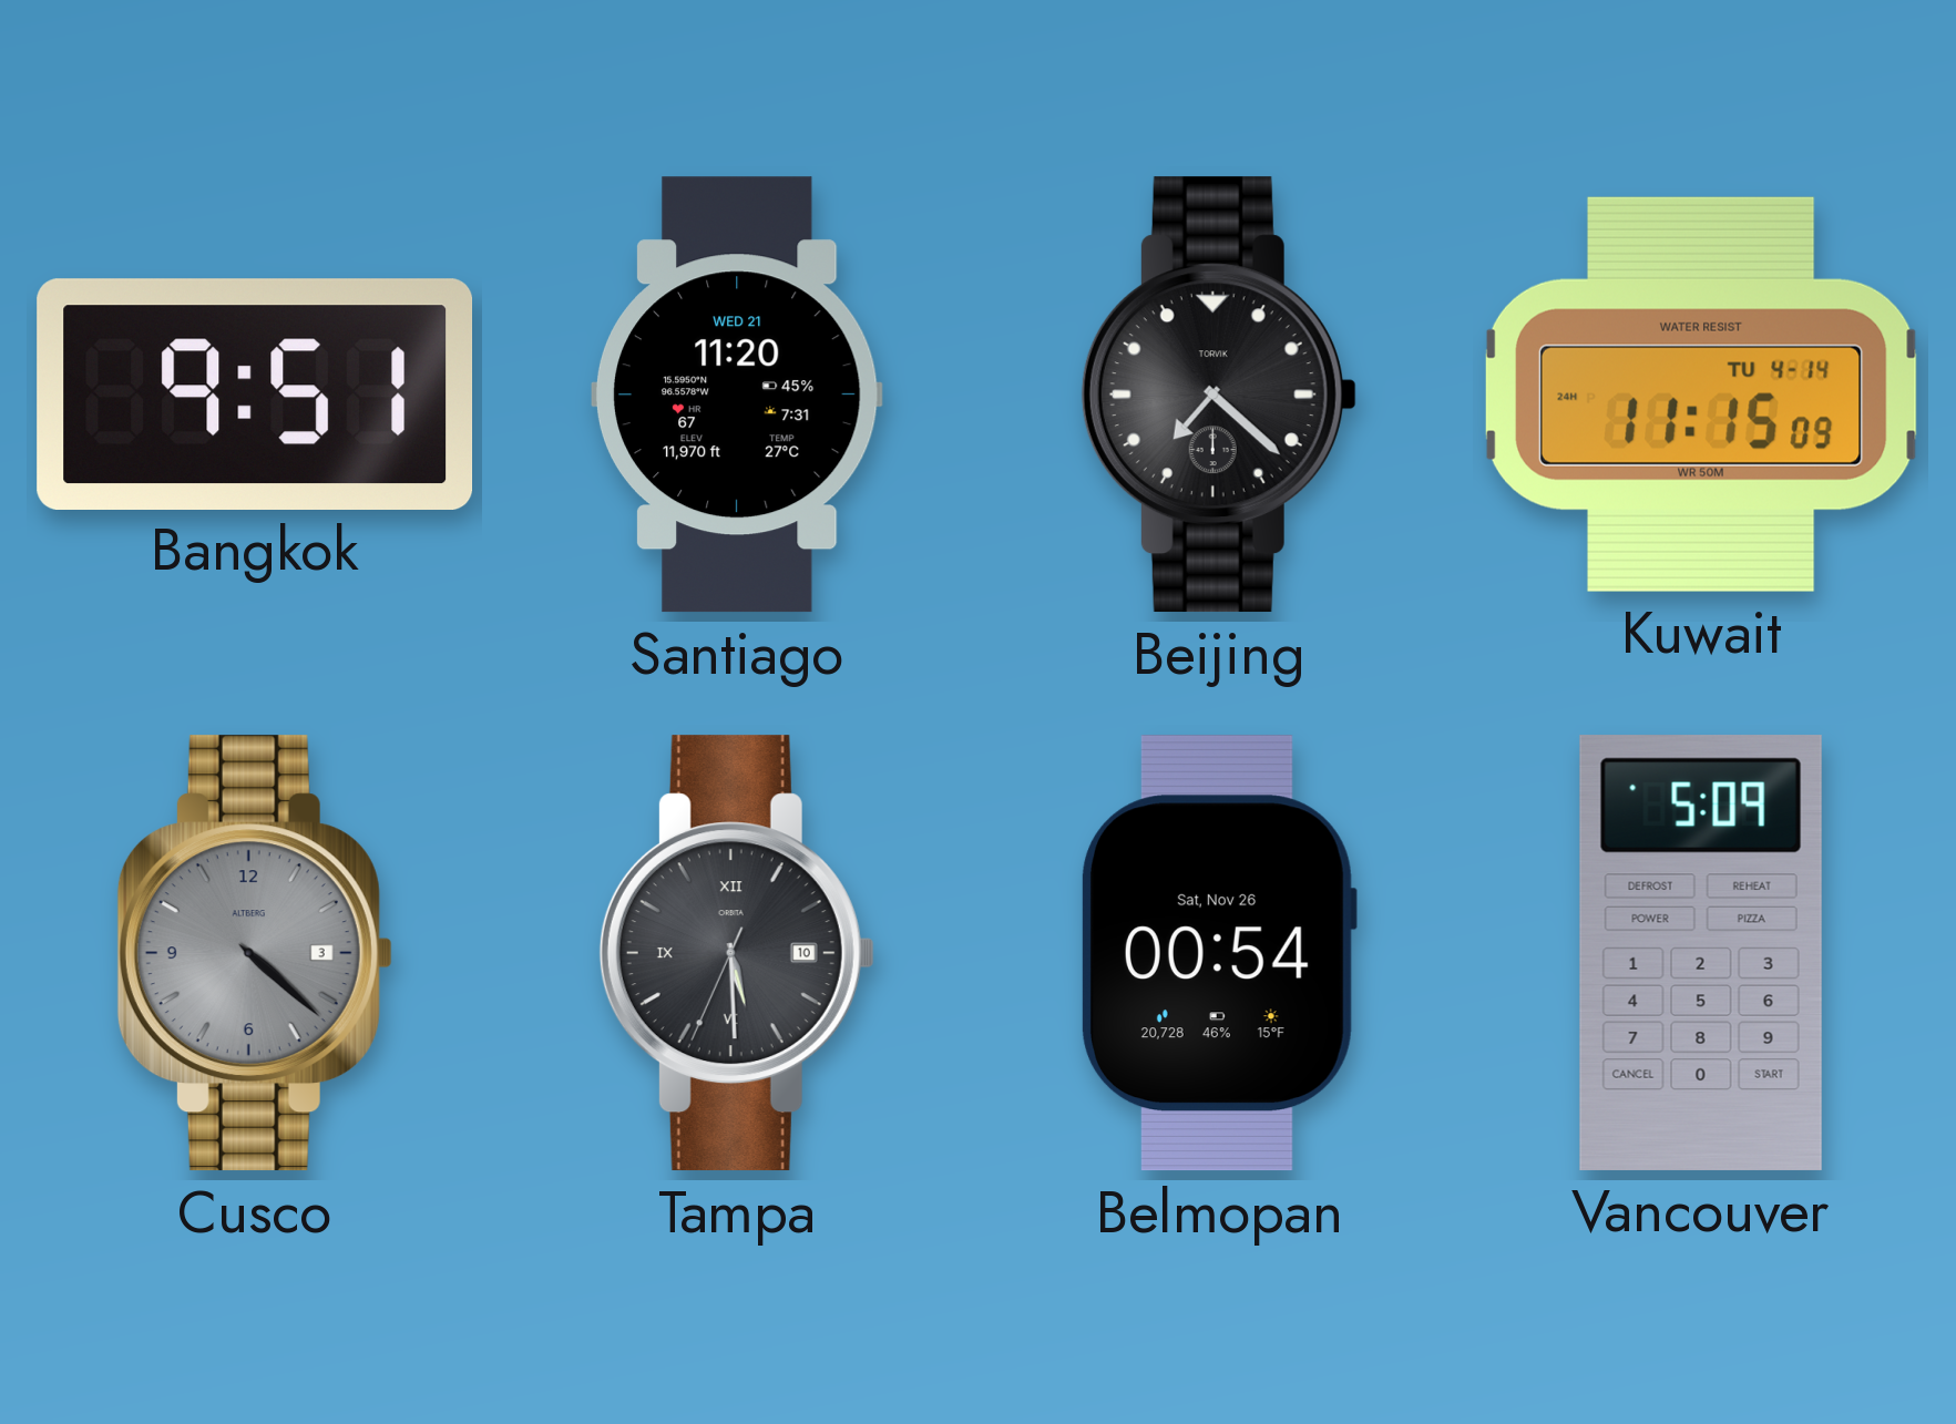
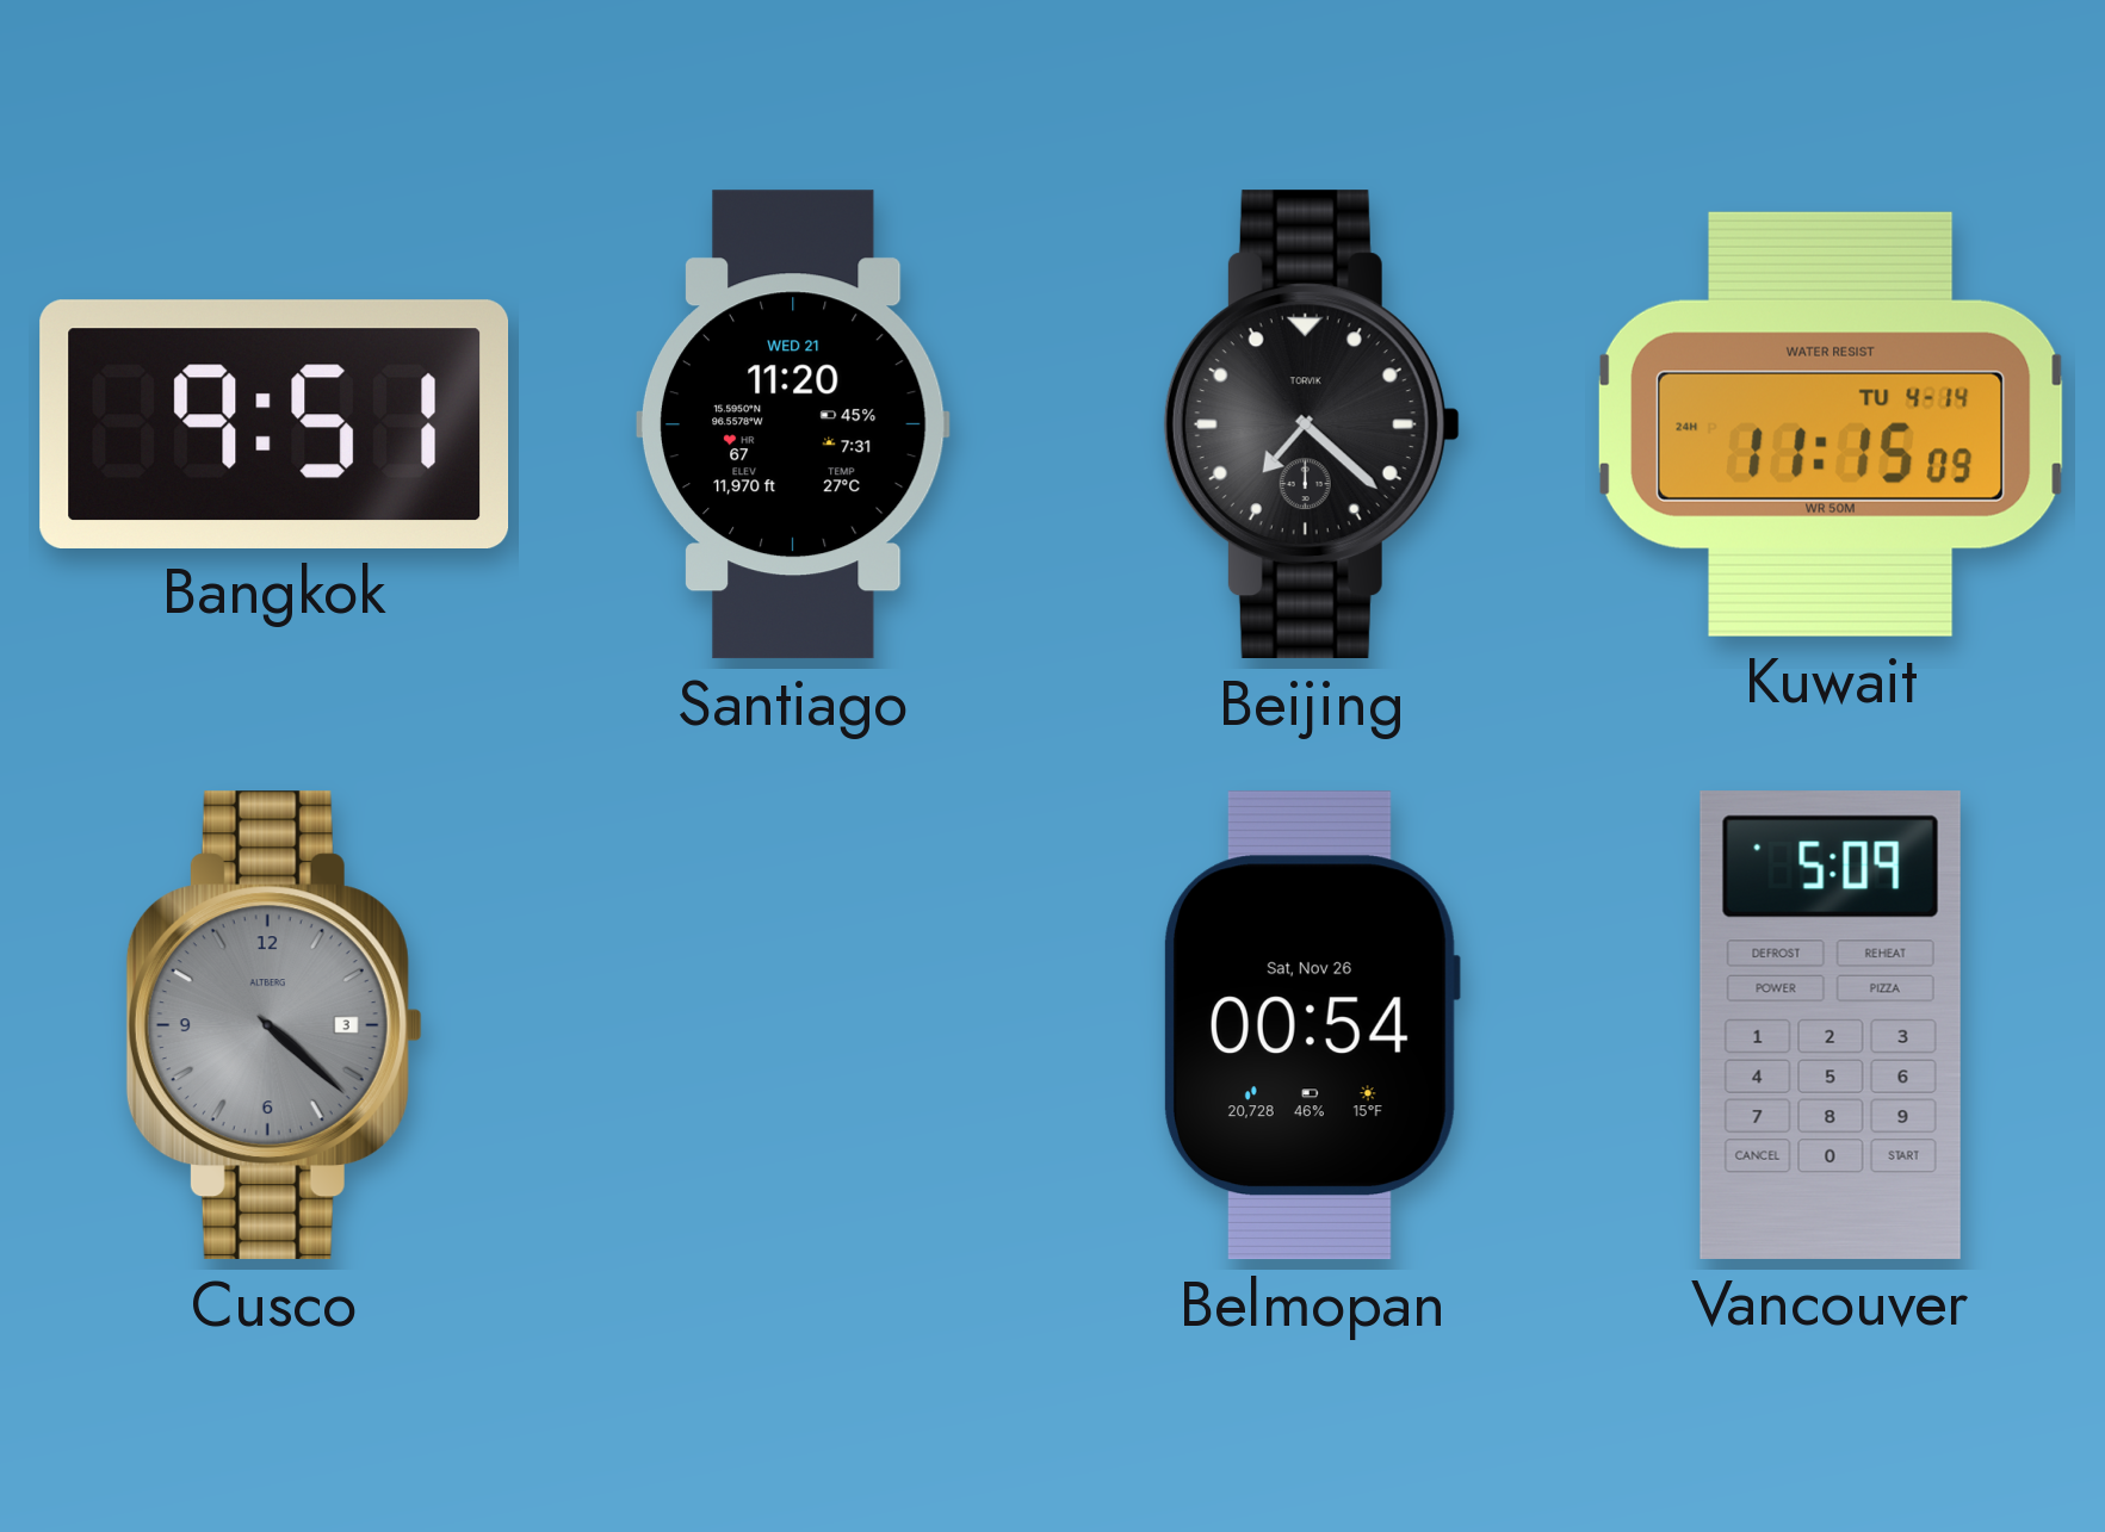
Tampa: 5:29 -> none (737, 953)
